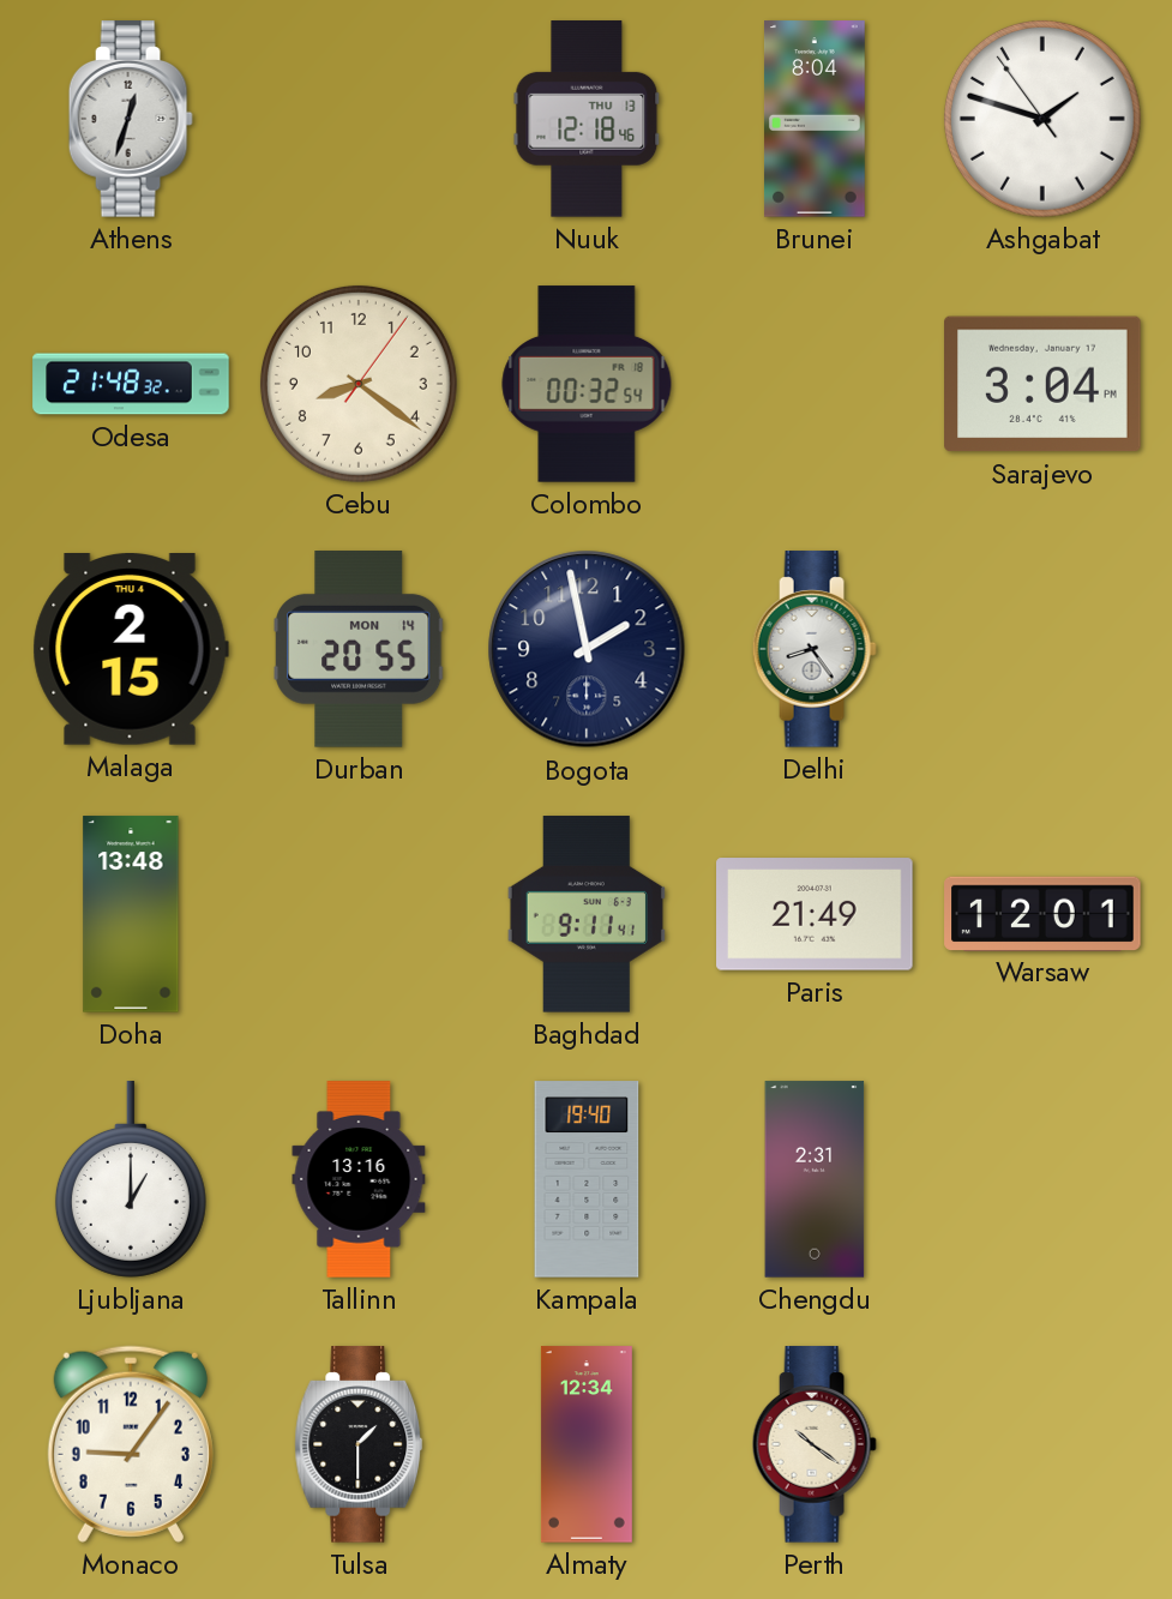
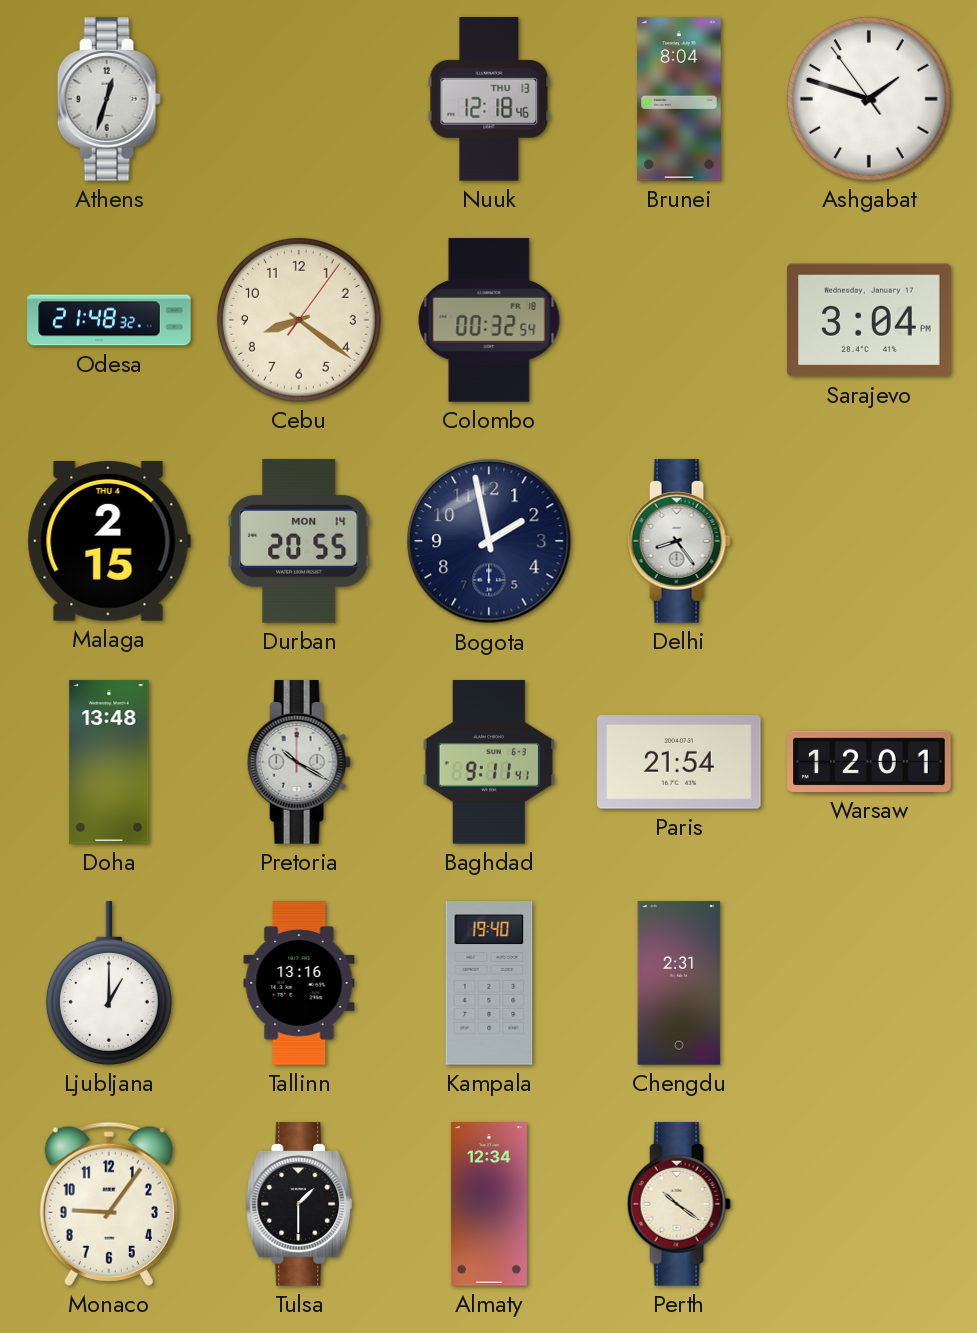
Pretoria: none -> 10:20 (299, 762)
Paris: 21:49 -> 21:54 (679, 762)
